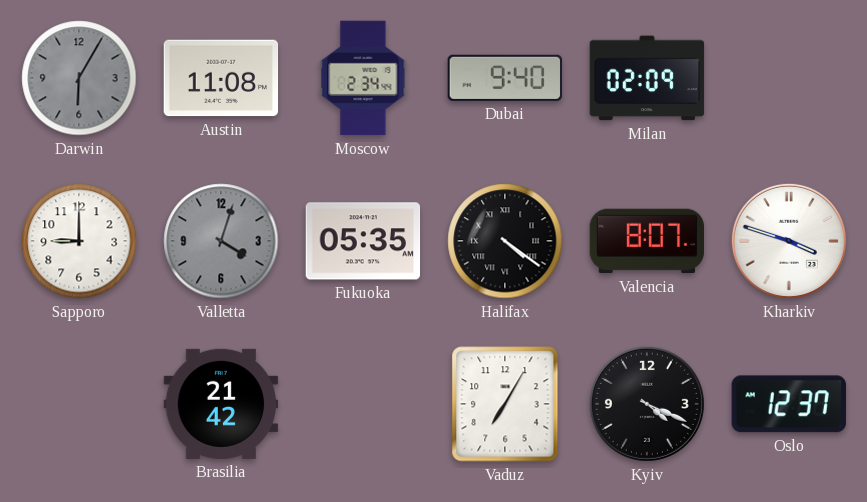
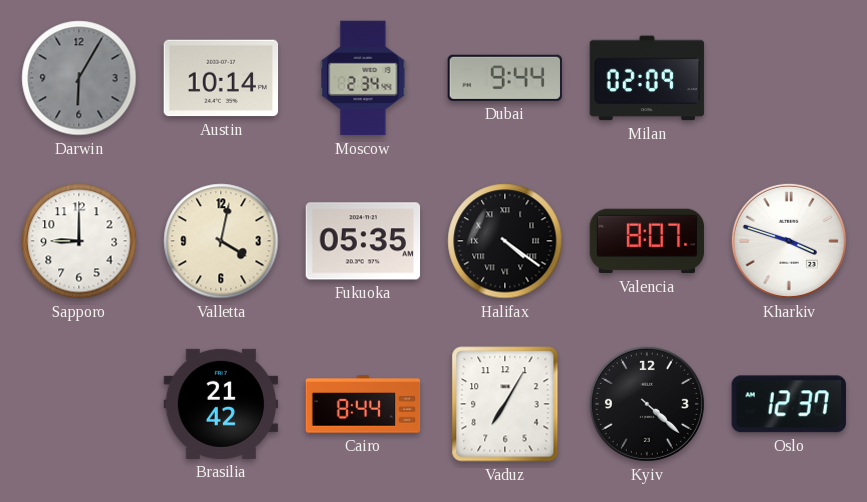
Austin: 11:08 -> 10:14 (221, 78)
Dubai: 9:40 -> 9:44 (504, 78)
Valletta: 4:03 -> 4:02 (221, 241)
Valletta dial: grey -> cream (221, 241)
Cairo: none -> 8:44 (363, 404)
Kyiv: 4:19 -> 4:22 (647, 404)
